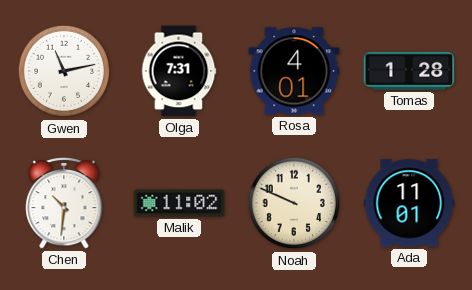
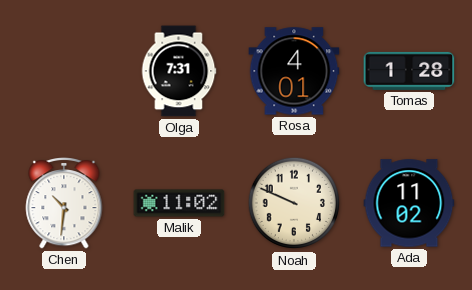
Gwen: 11:13 -> none (64, 71)
Ada: 11:01 -> 11:02 (409, 203)
